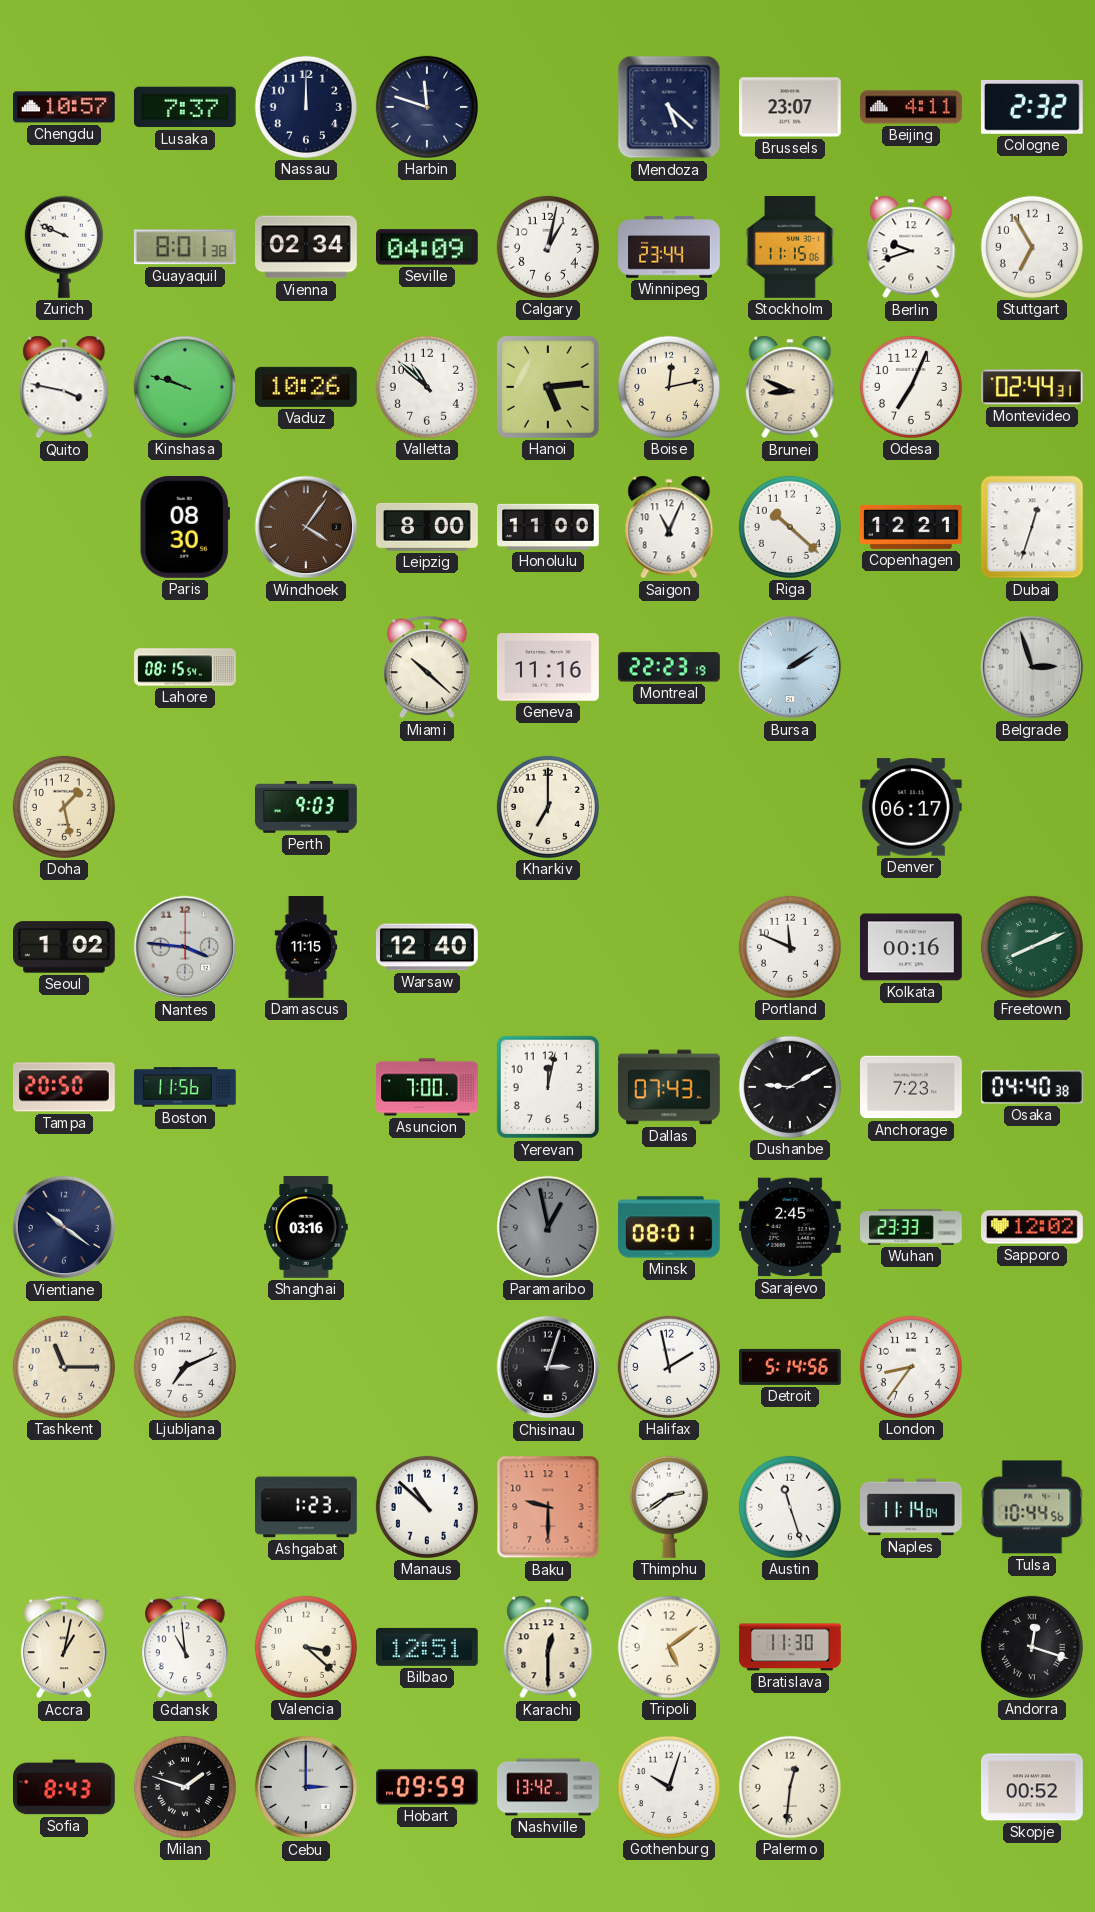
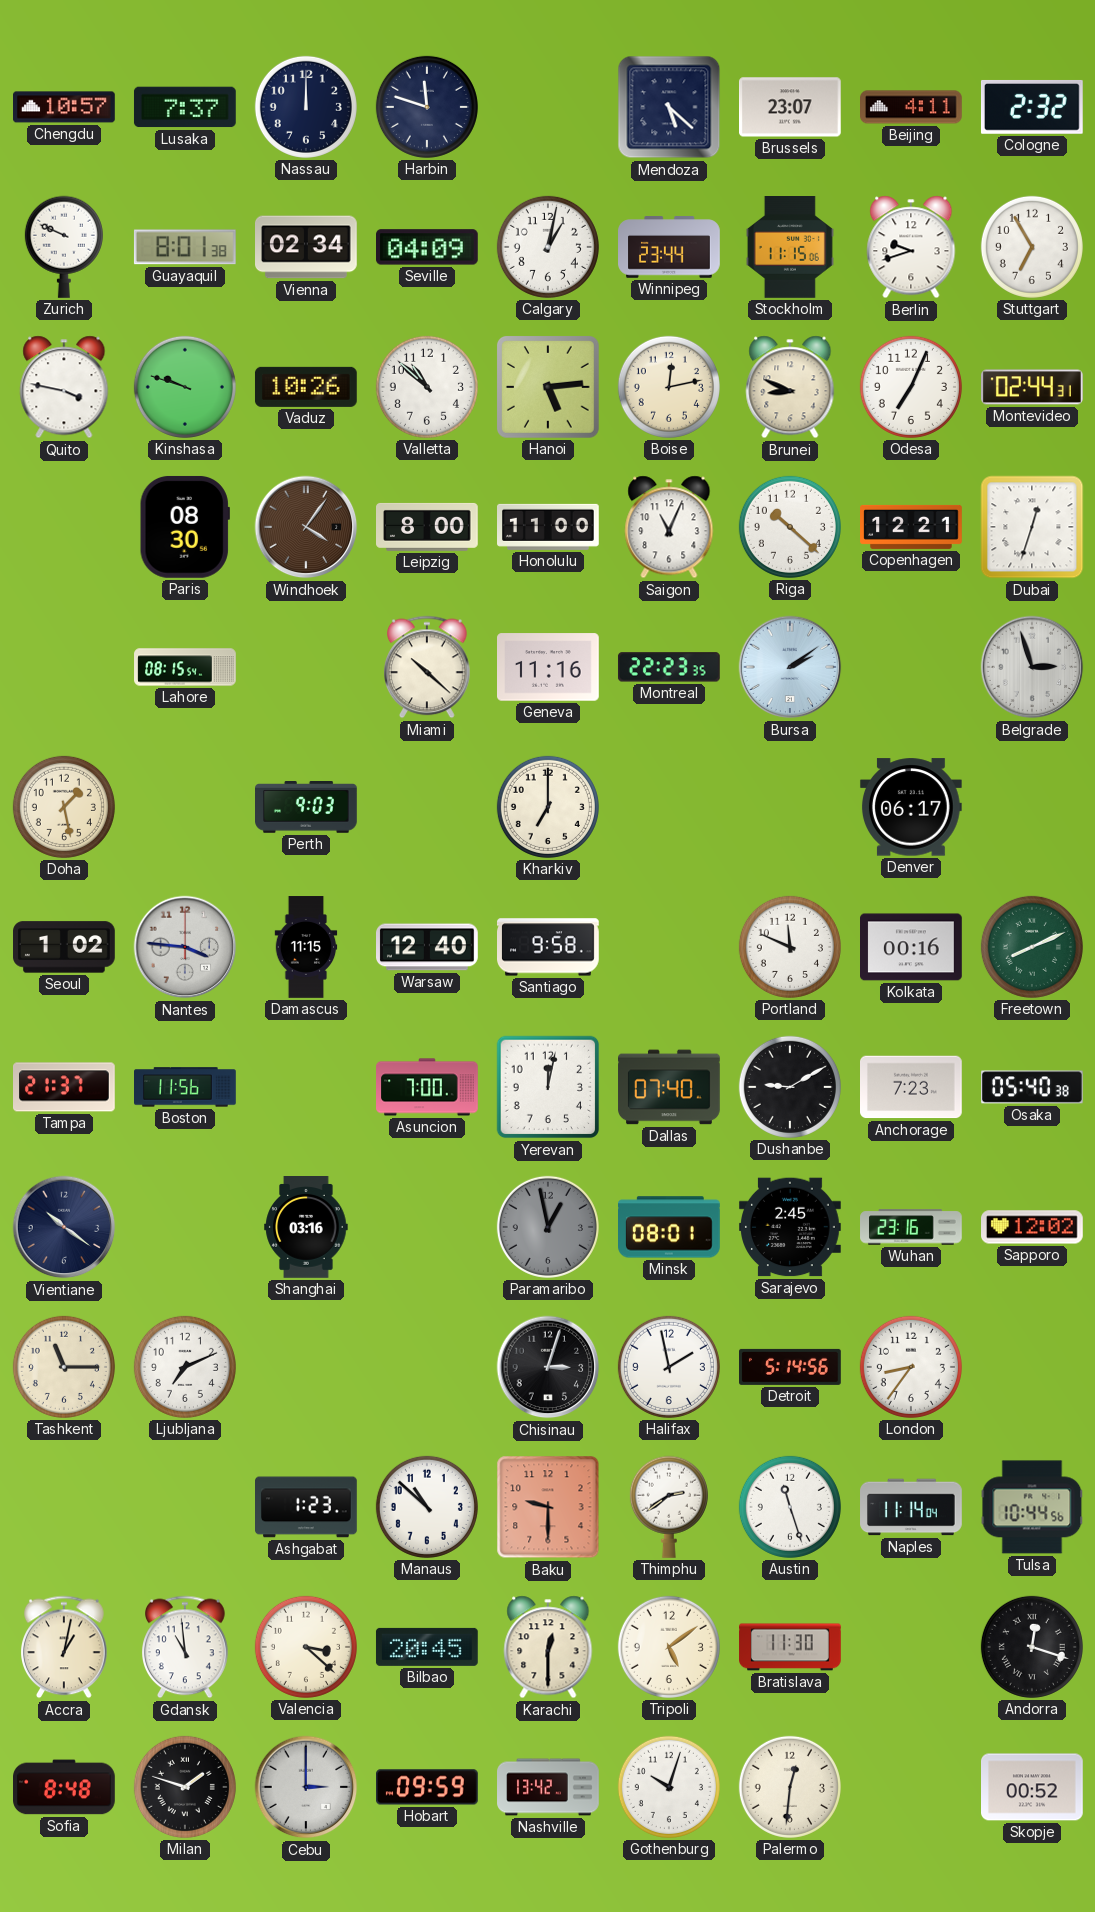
Montreal: 22:23:19 -> 22:23:35 (669, 667)
Santiago: none -> 9:58 (549, 947)
Tampa: 20:50 -> 21:37 (65, 1087)
Dallas: 07:43 -> 07:40 (669, 1087)
Osaka: 04:40 -> 05:40 (1033, 1087)
Wuhan: 23:33 -> 23:16 (911, 1227)
Bilbao: 12:51 -> 20:45 (427, 1647)
Sofia: 8:43 -> 8:48 (65, 1787)
